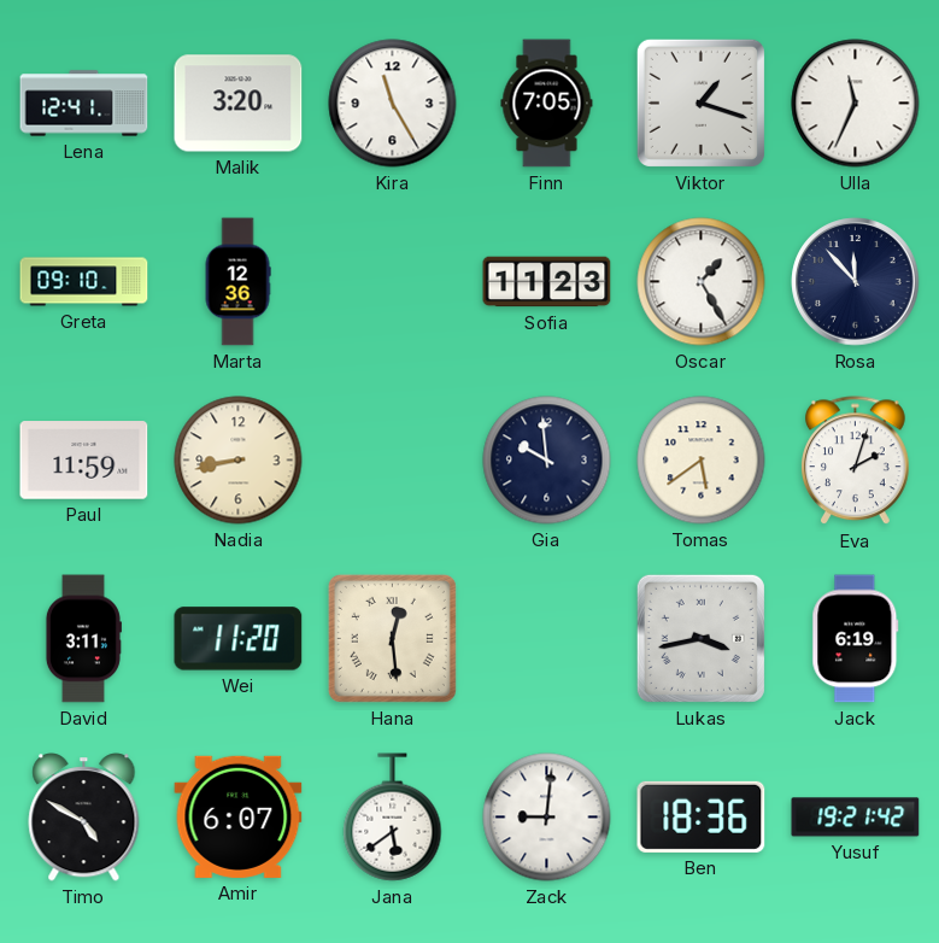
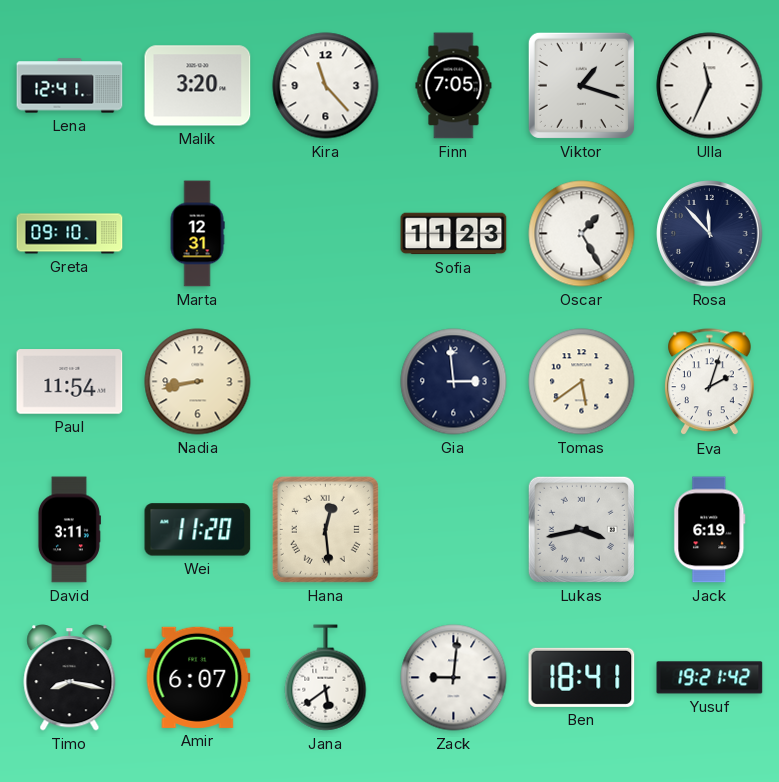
Kira: 11:25 -> 11:23 (326, 86)
Marta: 12:36 -> 12:31 (197, 234)
Paul: 11:59 -> 11:54 (70, 382)
Gia: 9:59 -> 2:59 (454, 382)
Timo: 4:50 -> 8:17 (70, 678)
Ben: 18:36 -> 18:41 (582, 677)
